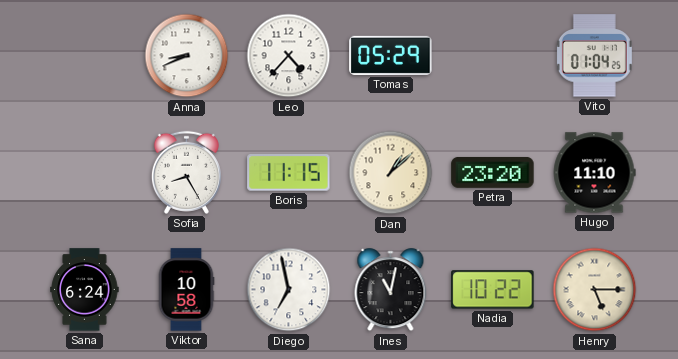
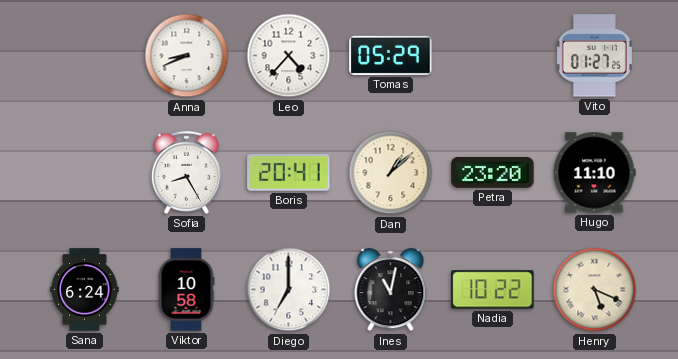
Vito: 01:04 -> 01:27 (594, 56)
Boris: 11:15 -> 20:41 (289, 173)
Diego: 6:58 -> 7:00 (289, 290)
Henry: 5:15 -> 5:19 (595, 290)
